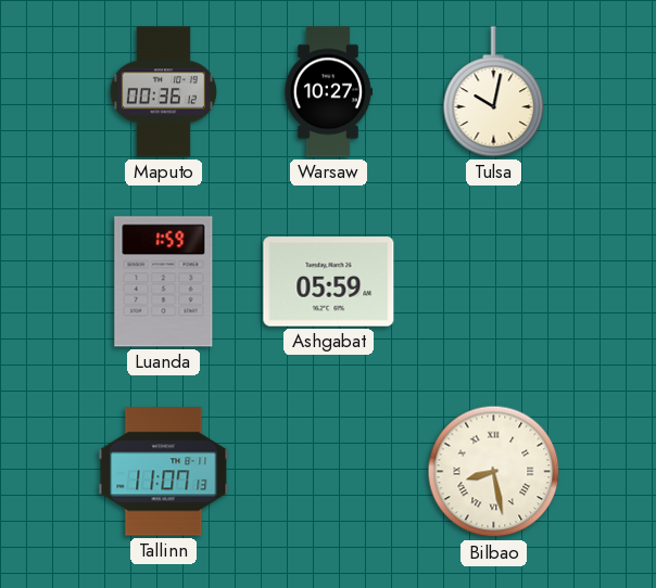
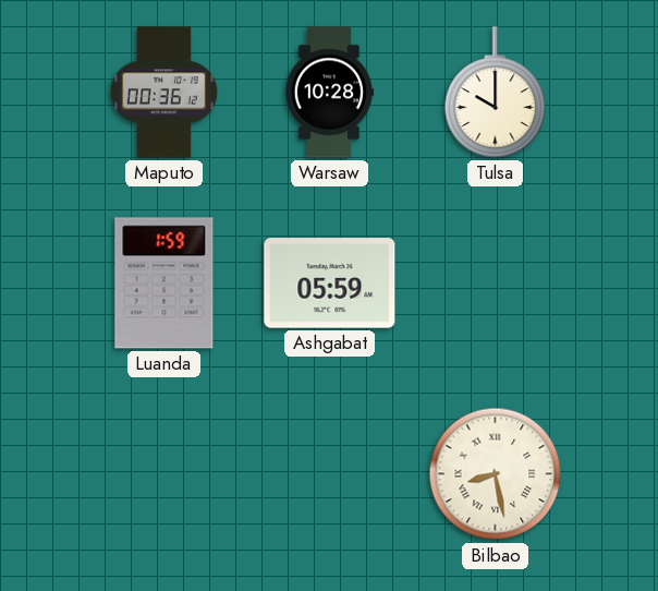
Warsaw: 10:27 -> 10:28 (328, 93)
Tulsa: 10:02 -> 10:00 (496, 93)
Tallinn: 11:07 -> none (164, 472)
